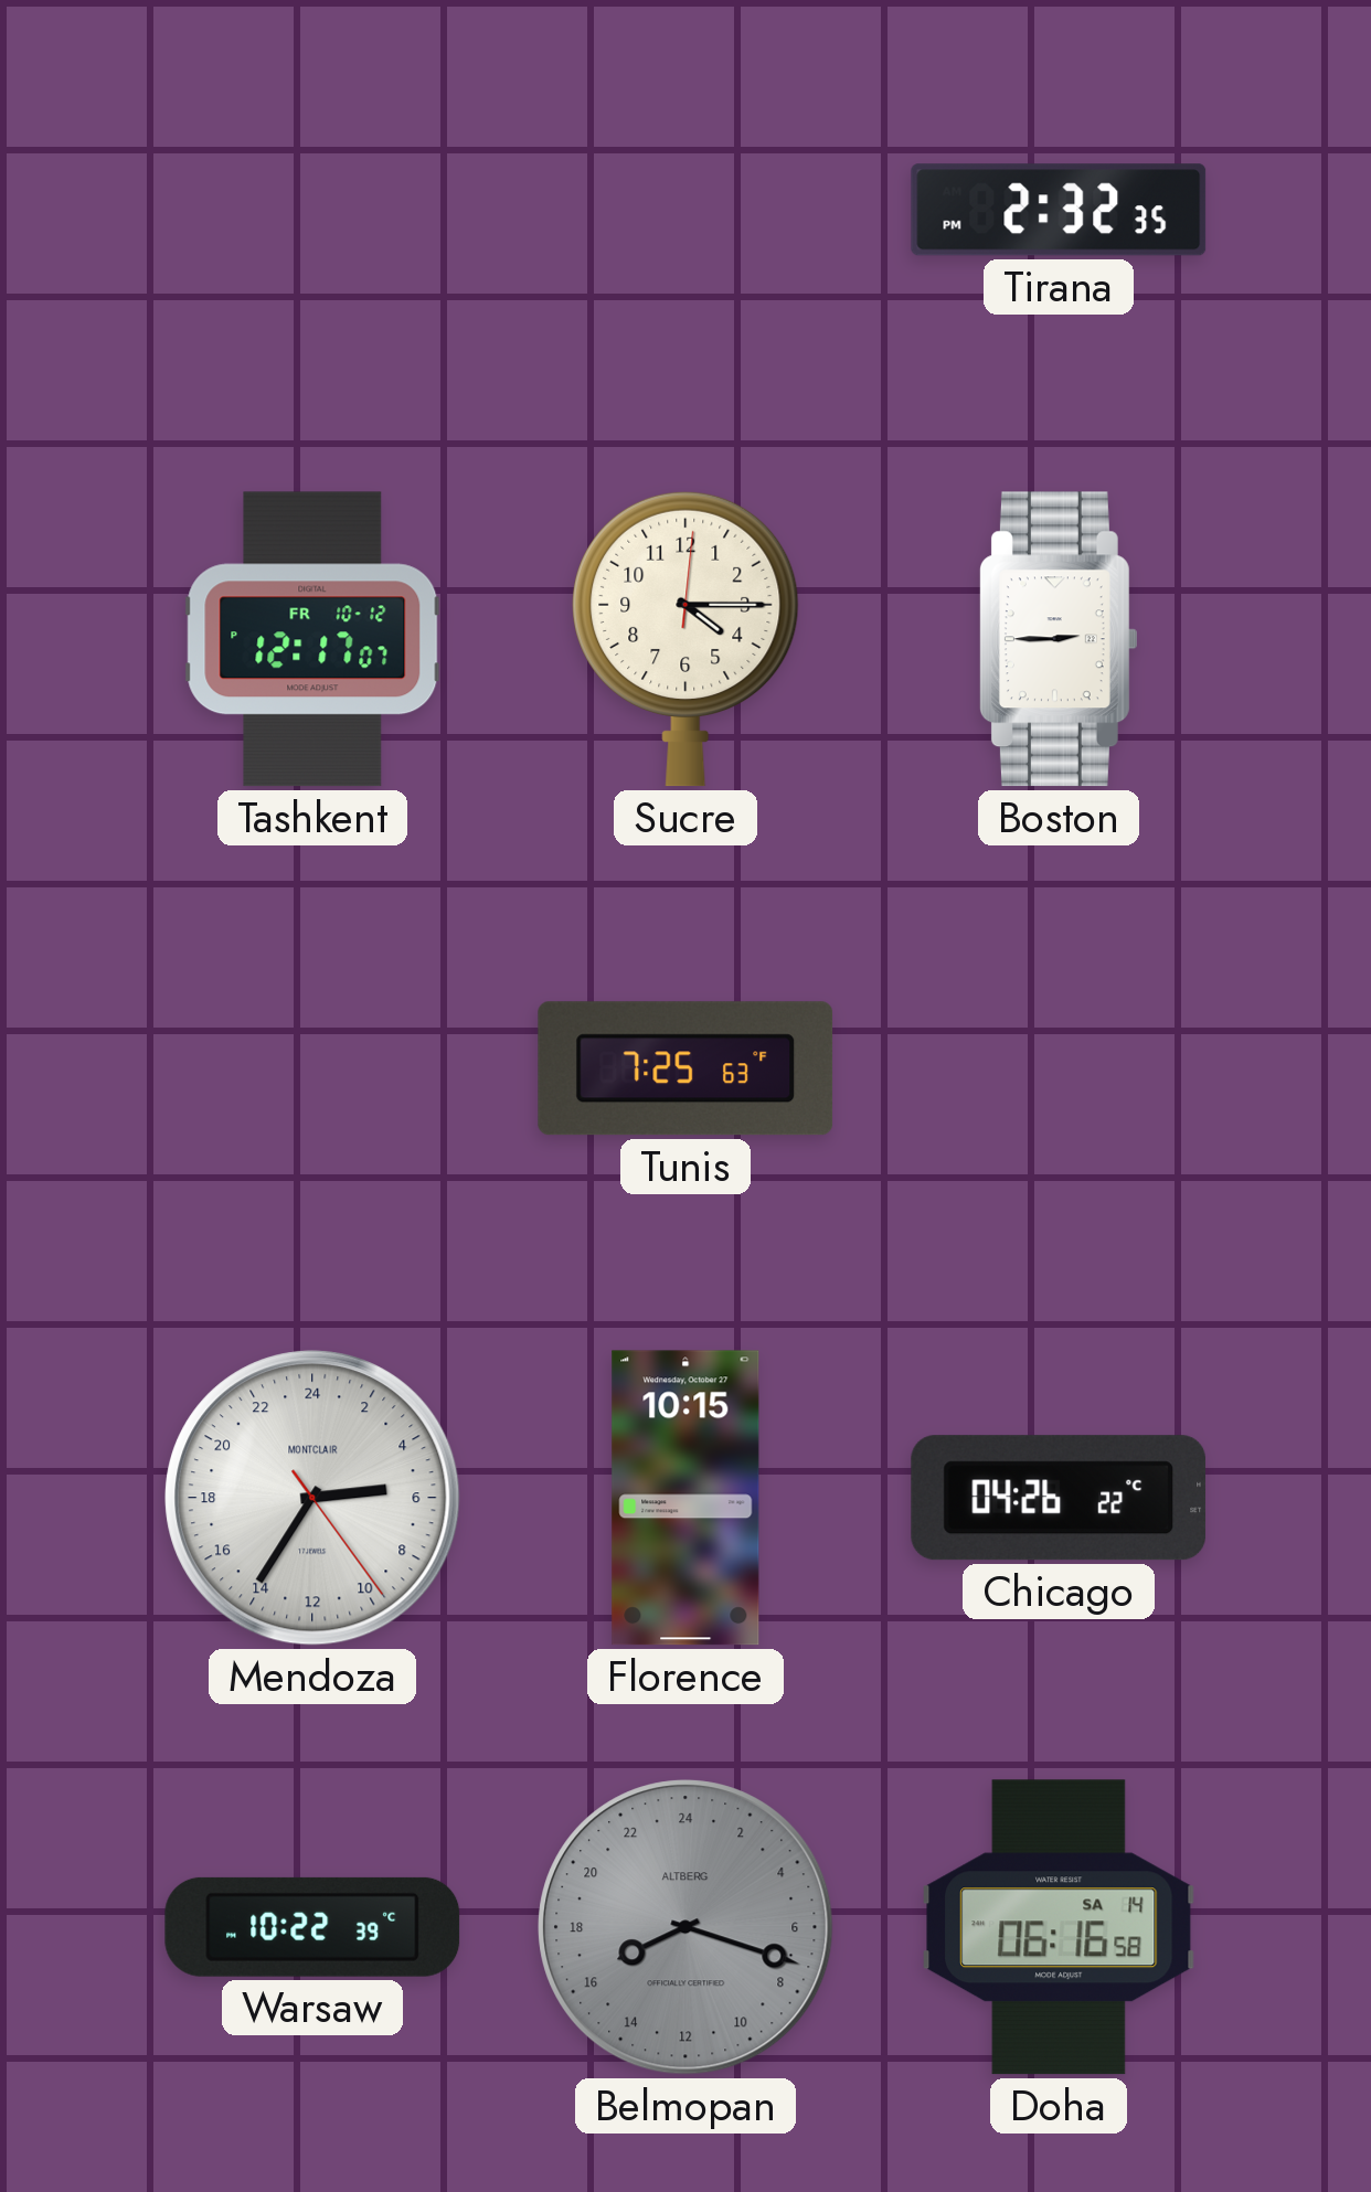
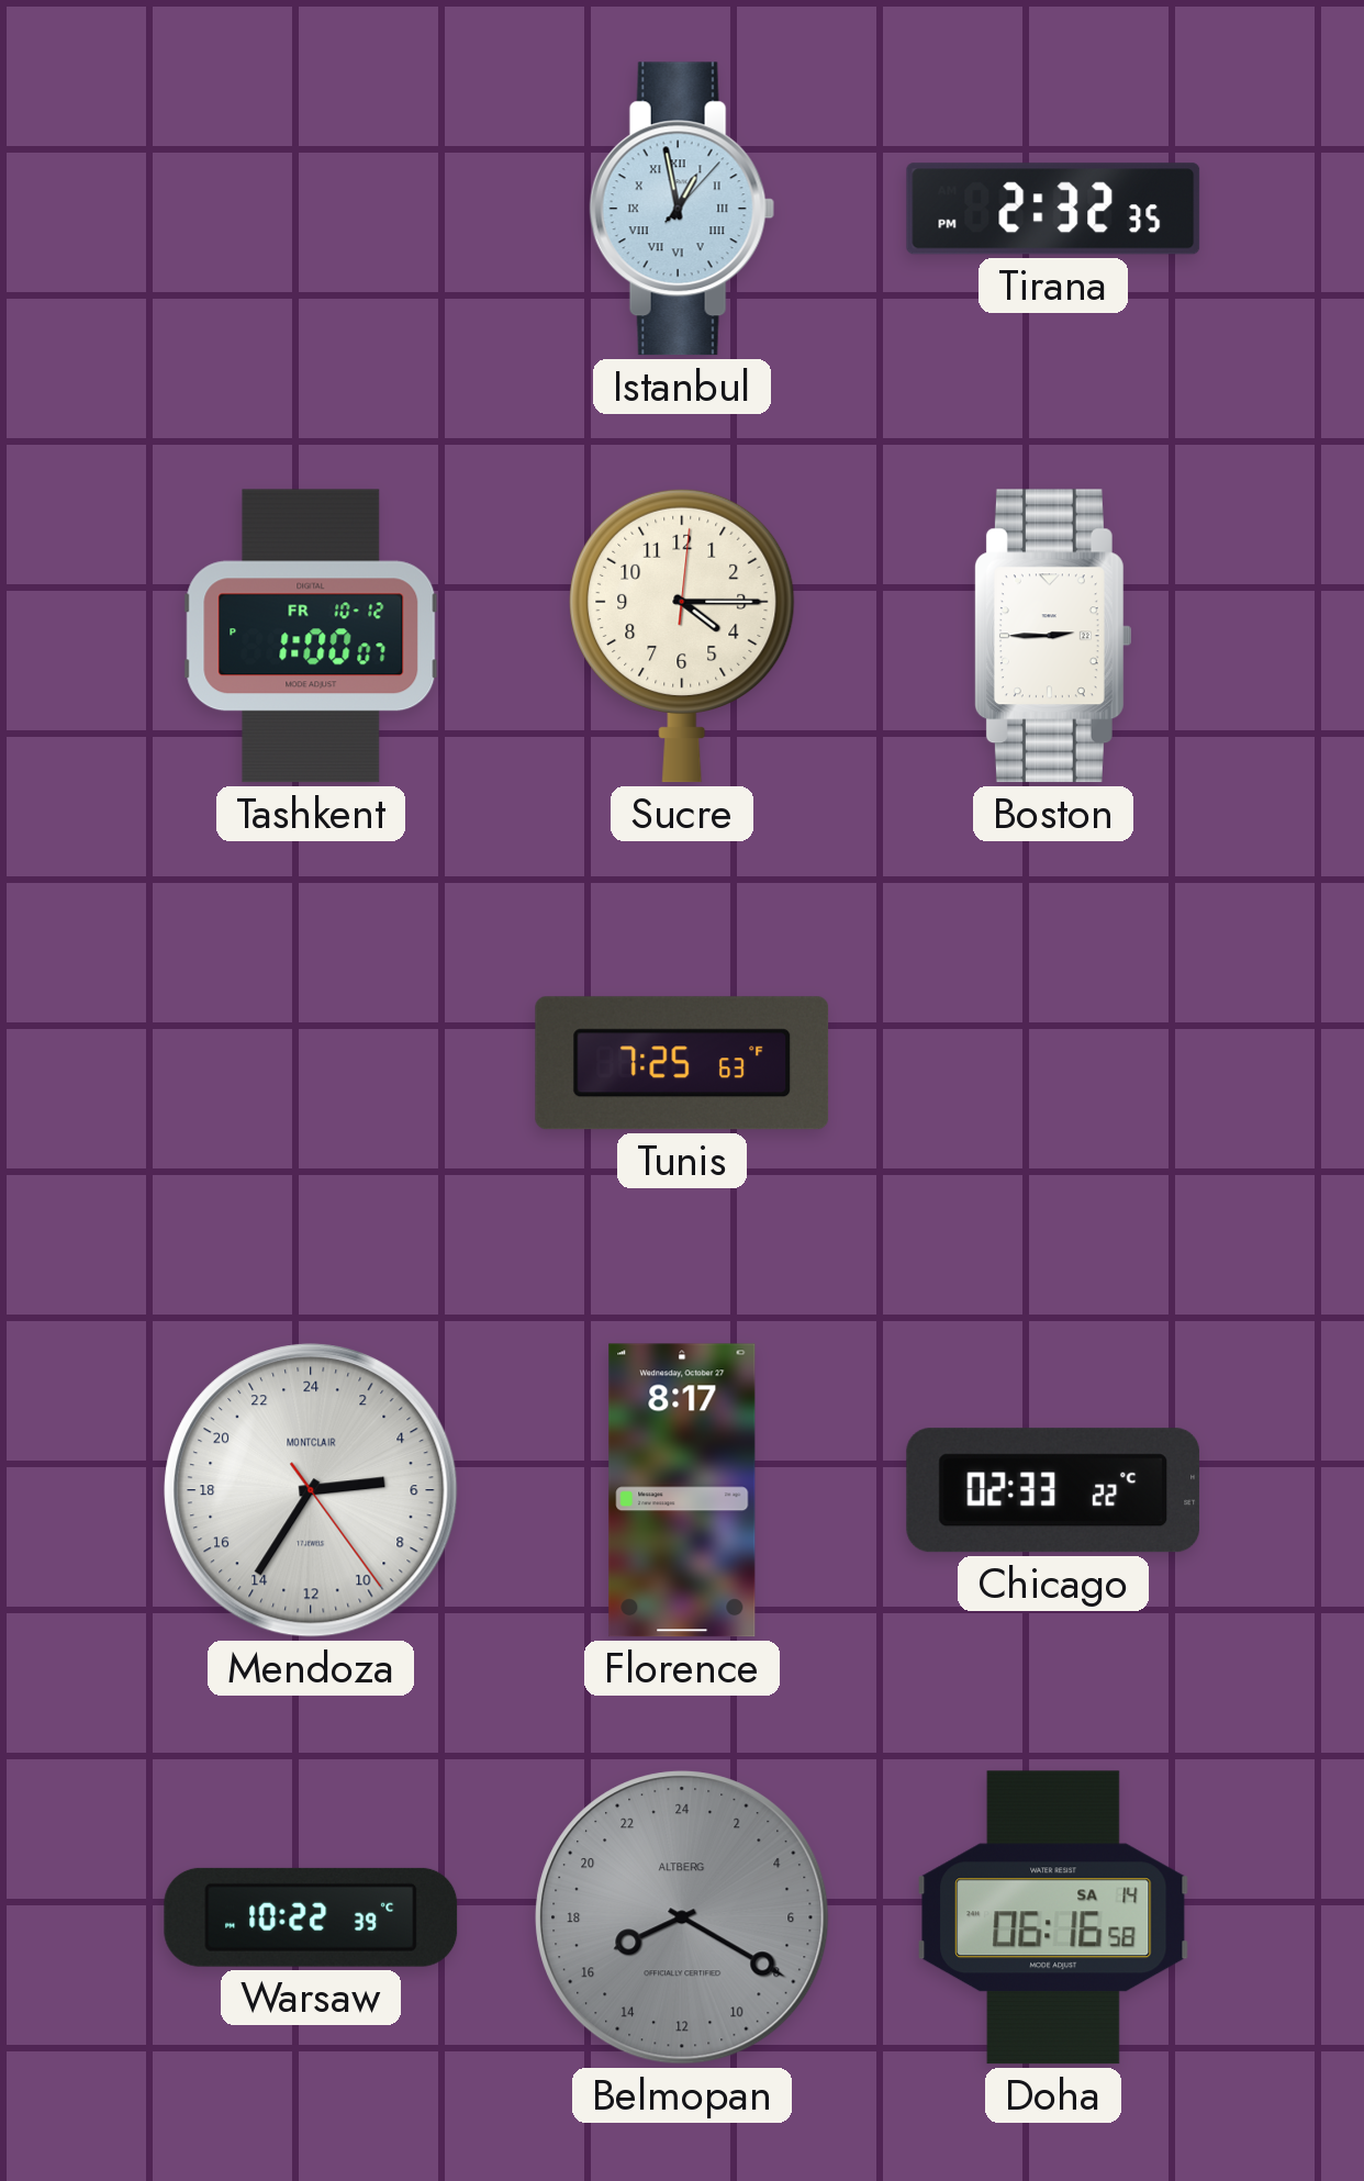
Istanbul: none -> 12:58 (682, 209)
Tashkent: 12:17 -> 1:00 (311, 636)
Florence: 10:15 -> 8:17 (682, 1490)
Chicago: 04:26 -> 02:33 (1053, 1490)
Belmopan: 16:18 -> 16:20 (682, 1917)
